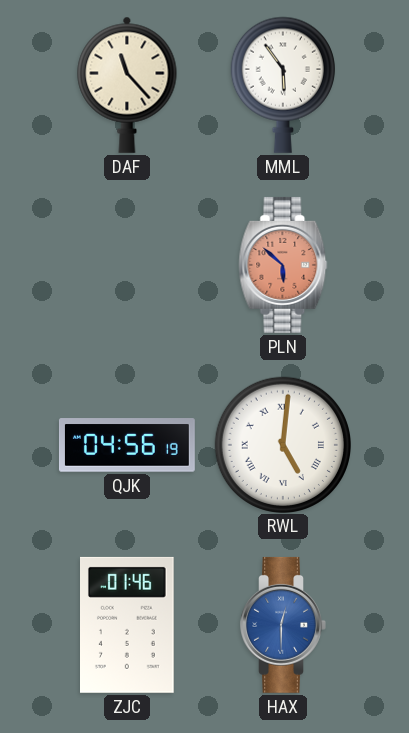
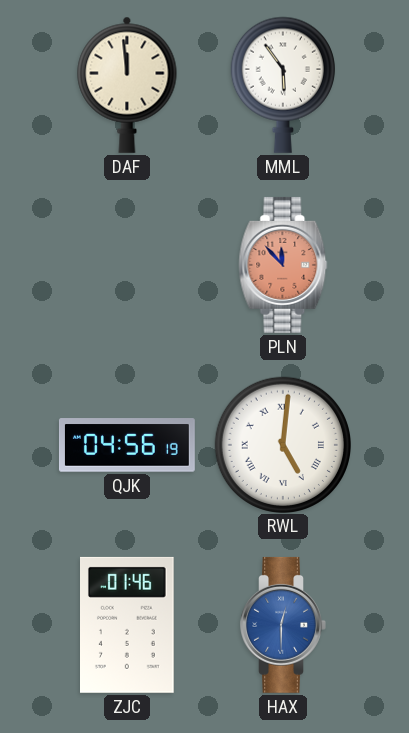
DAF: 11:23 -> 11:59 (127, 85)
PLN: 5:52 -> 11:53 (283, 265)
